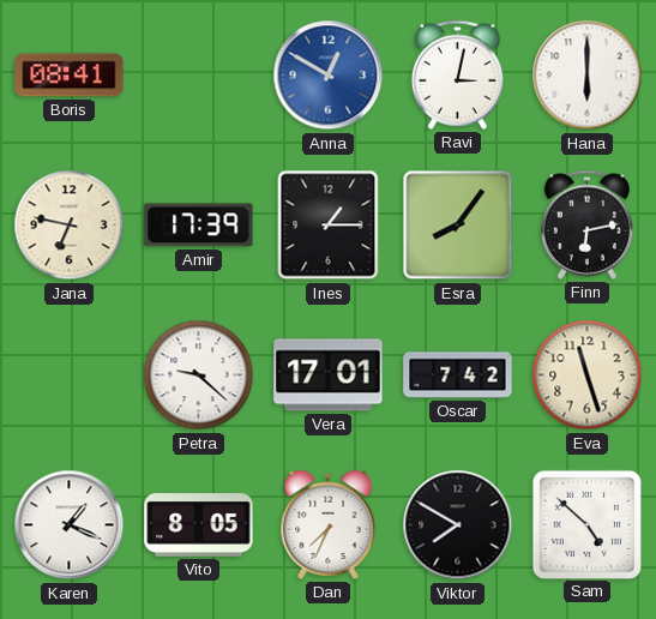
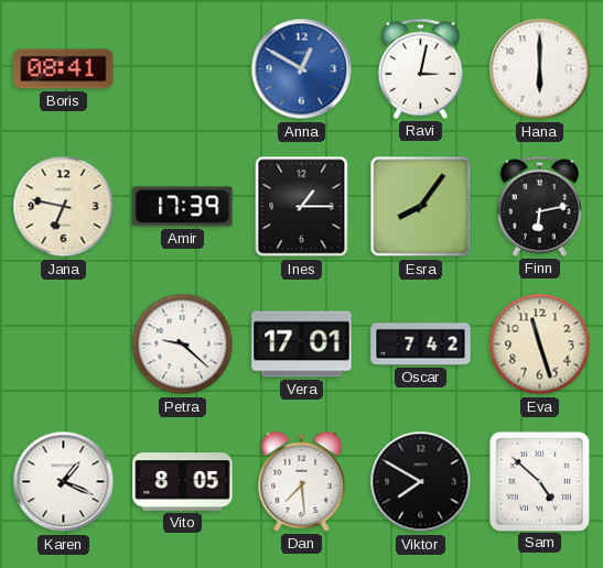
Dan: 7:34 -> 7:29 (302, 481)
